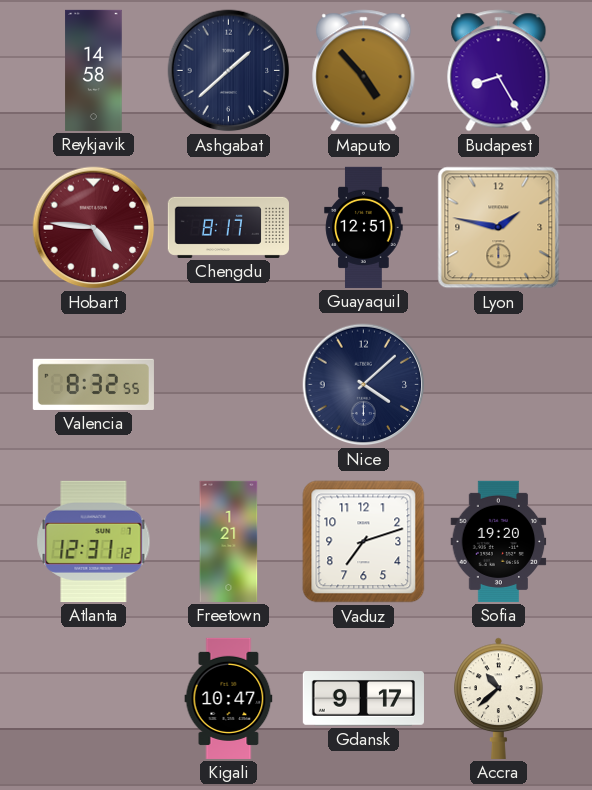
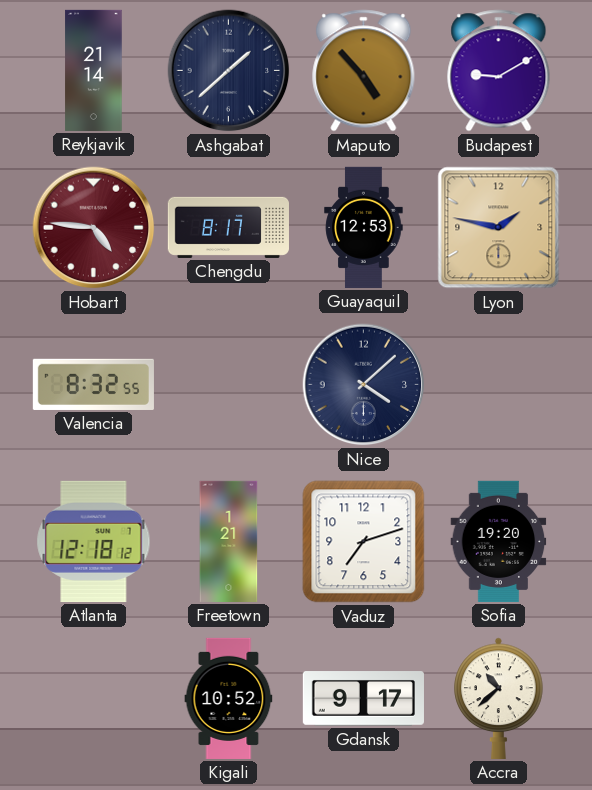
Reykjavik: 14:58 -> 21:14 (94, 70)
Budapest: 8:25 -> 9:10 (499, 71)
Guayaquil: 12:51 -> 12:53 (364, 227)
Atlanta: 12:31 -> 12:18 (94, 541)
Kigali: 10:47 -> 10:52 (229, 698)
